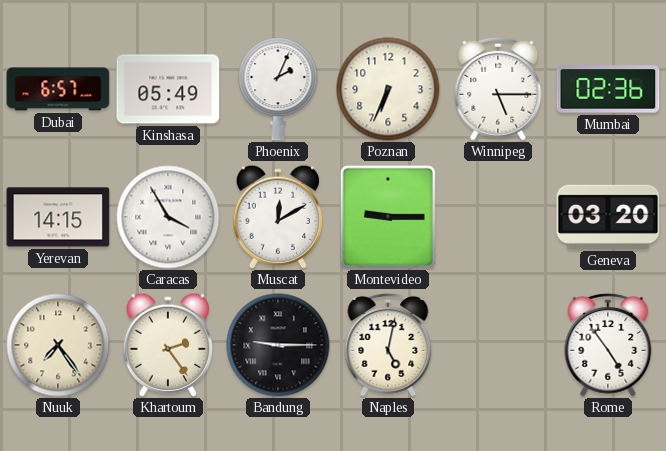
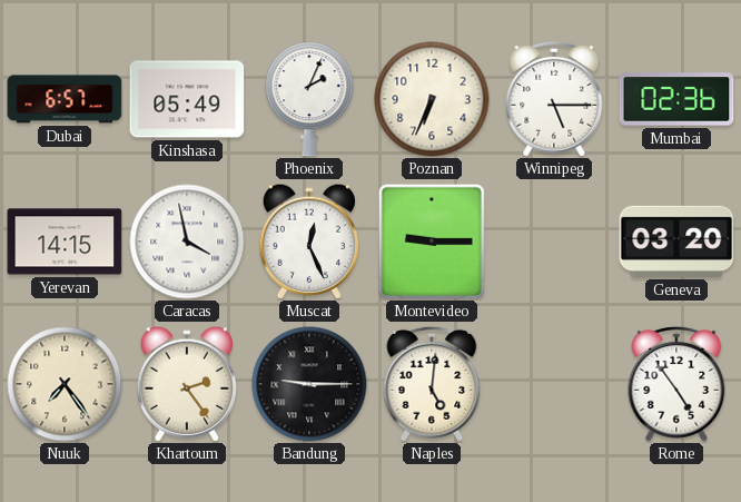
Caracas: 3:55 -> 3:58 (187, 242)
Muscat: 12:10 -> 12:26 (308, 242)
Naples: 5:02 -> 5:01 (432, 384)
